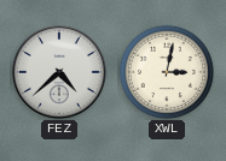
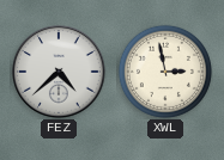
XWL: 3:02 -> 2:58 (165, 72)
